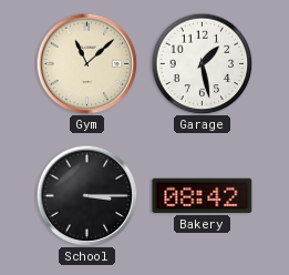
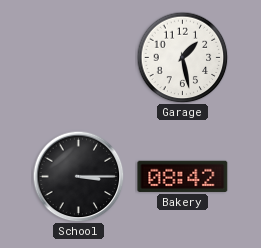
Gym: 11:08 -> none (86, 63)
